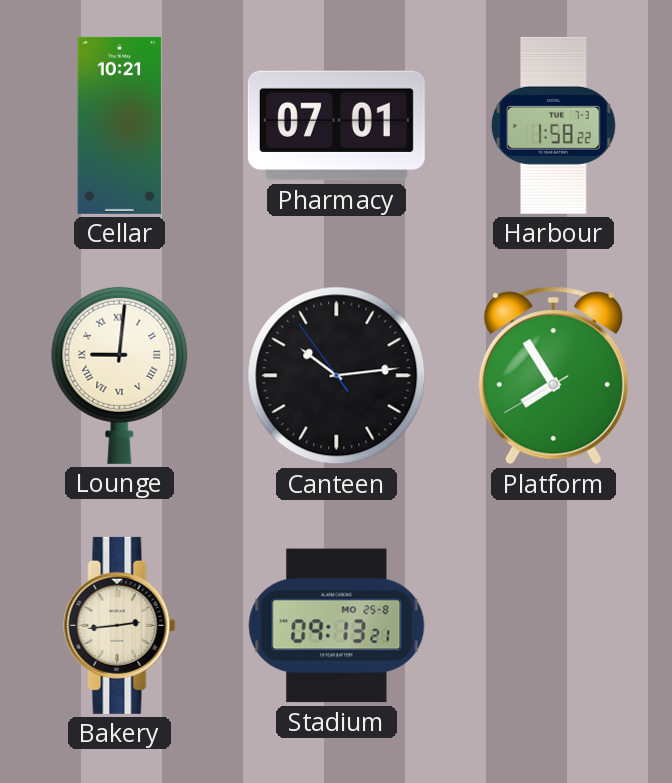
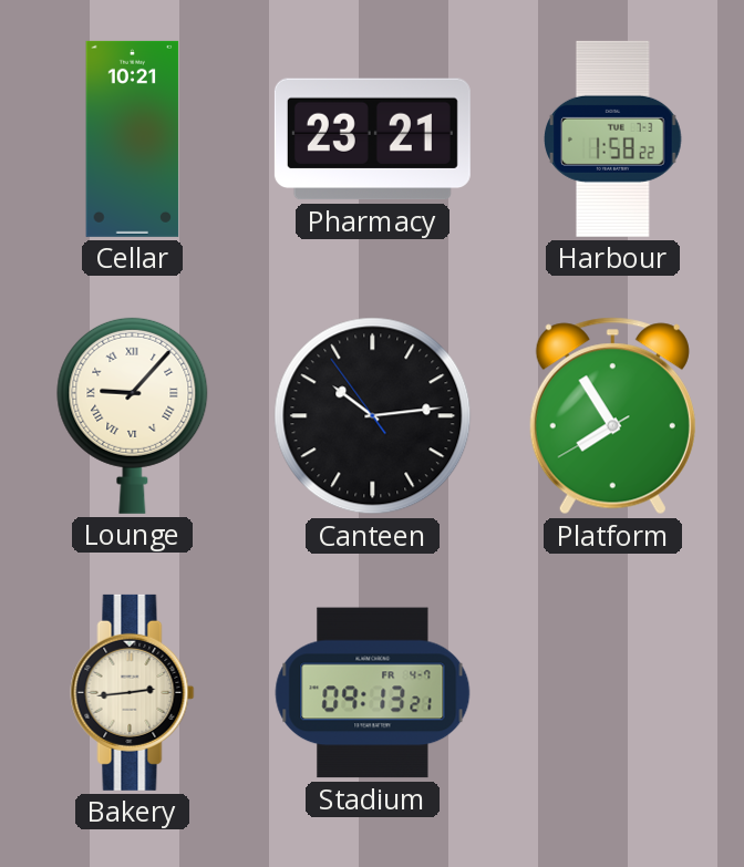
Pharmacy: 07:01 -> 23:21 (372, 140)
Lounge: 9:01 -> 9:07 (133, 415)
Stadium date: MO 25-8 -> FR 4-7 (373, 693)
